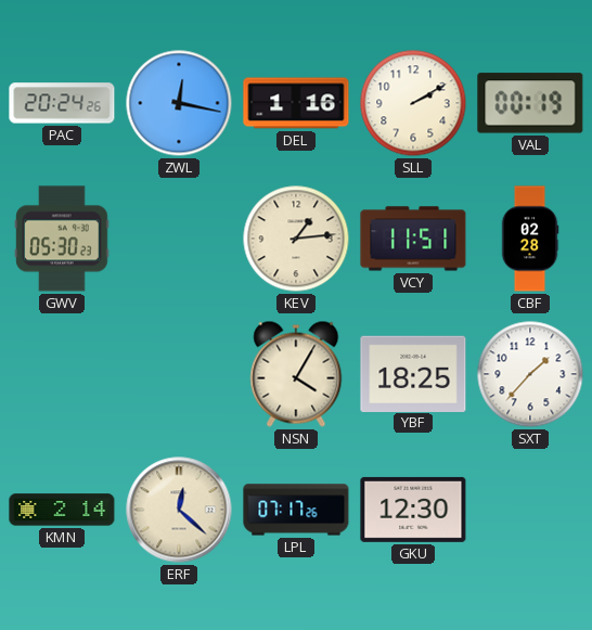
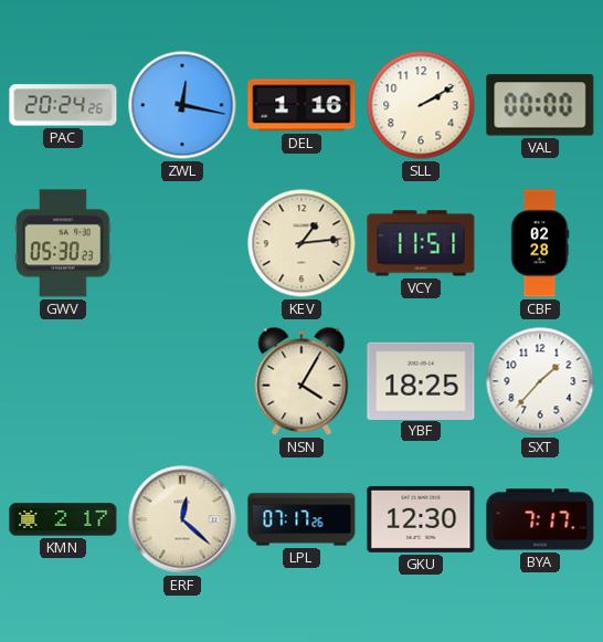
VAL: 00:19 -> 00:00 (540, 105)
KMN: 2:14 -> 2:17 (63, 519)
BYA: none -> 7:17 (540, 519)
